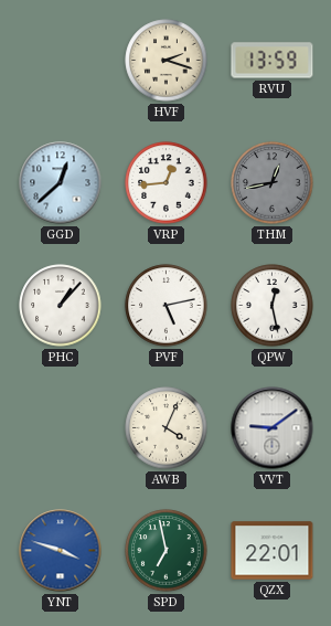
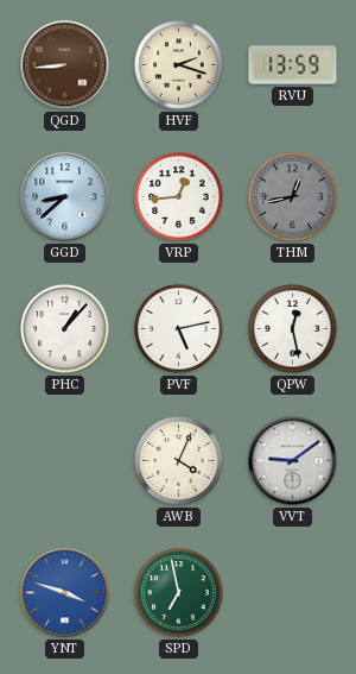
QGD: none -> 8:44 (65, 65)
GGD: 12:38 -> 8:38 (65, 197)
QZX: 22:01 -> none (273, 551)
